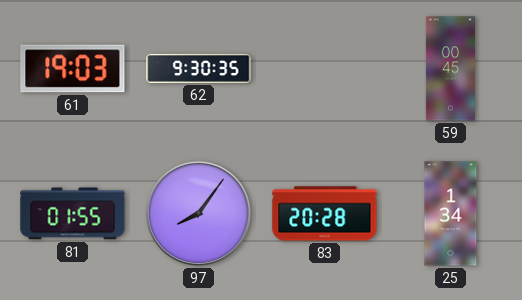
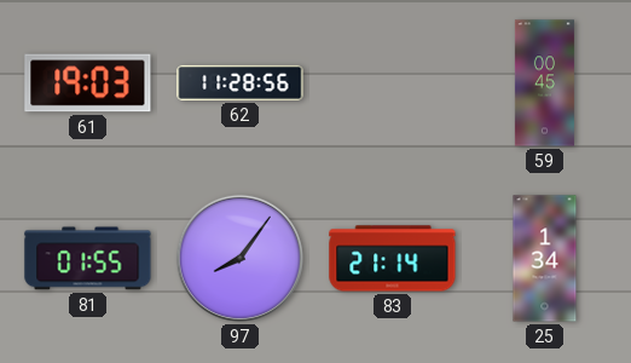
62: 9:30 -> 11:28 (241, 82)
83: 20:28 -> 21:14 (393, 259)
